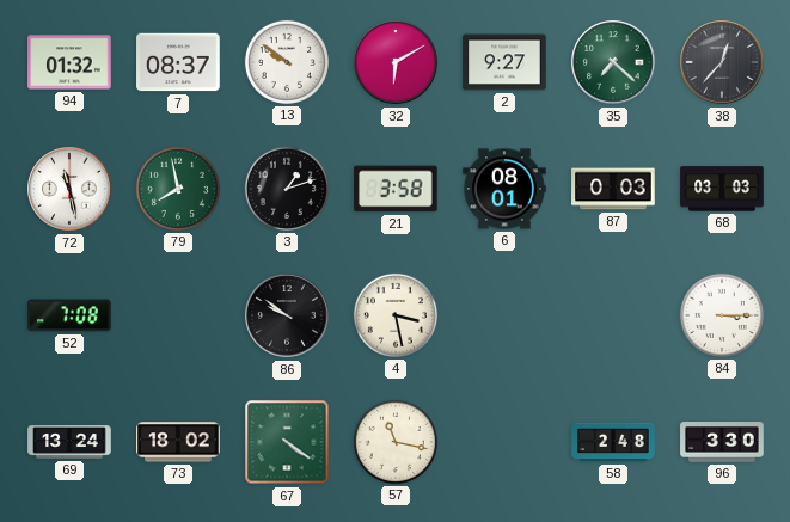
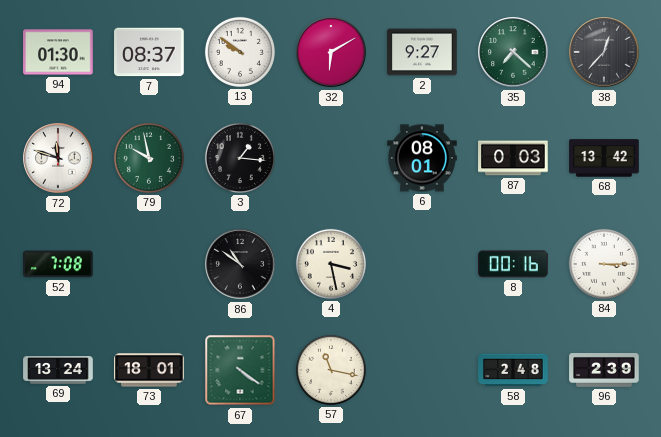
94: 01:32 -> 01:30 (58, 52)
72: 11:28 -> 11:48 (58, 158)
79: 7:58 -> 9:58 (149, 158)
3: 1:12 -> 1:16 (240, 158)
21: 3:58 -> none (397, 189)
68: 03:03 -> 13:42 (604, 158)
86: 9:51 -> 10:51 (240, 264)
8: none -> 00:16 (513, 264)
73: 18:02 -> 18:01 (149, 370)
96: 3:30 -> 2:39 (604, 371)
